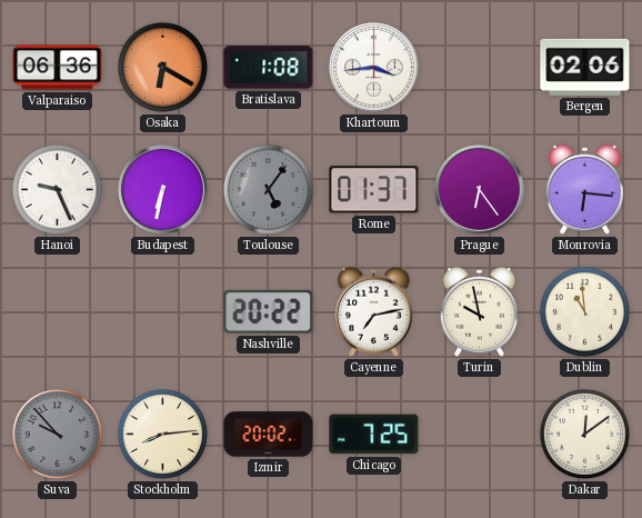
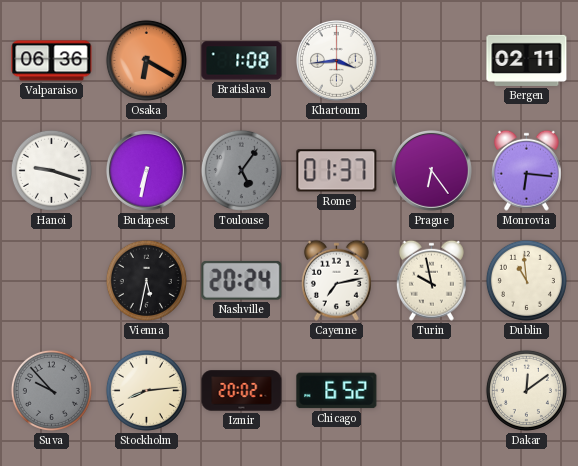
Bergen: 02:06 -> 02:11 (527, 60)
Hanoi: 9:26 -> 9:18 (51, 170)
Vienna: none -> 5:32 (146, 280)
Nashville: 20:22 -> 20:24 (242, 280)
Chicago: 7:25 -> 6:52 (337, 391)
